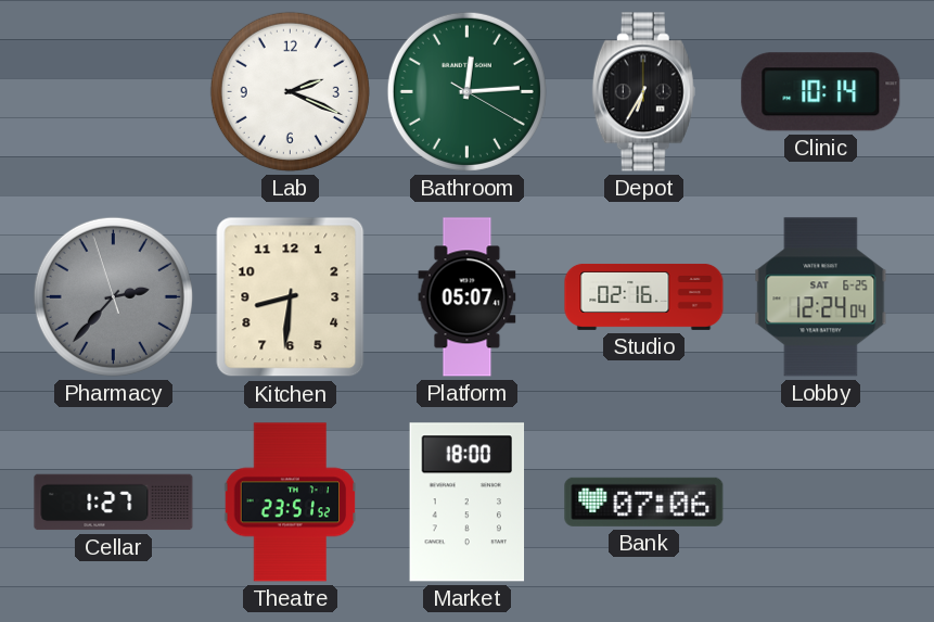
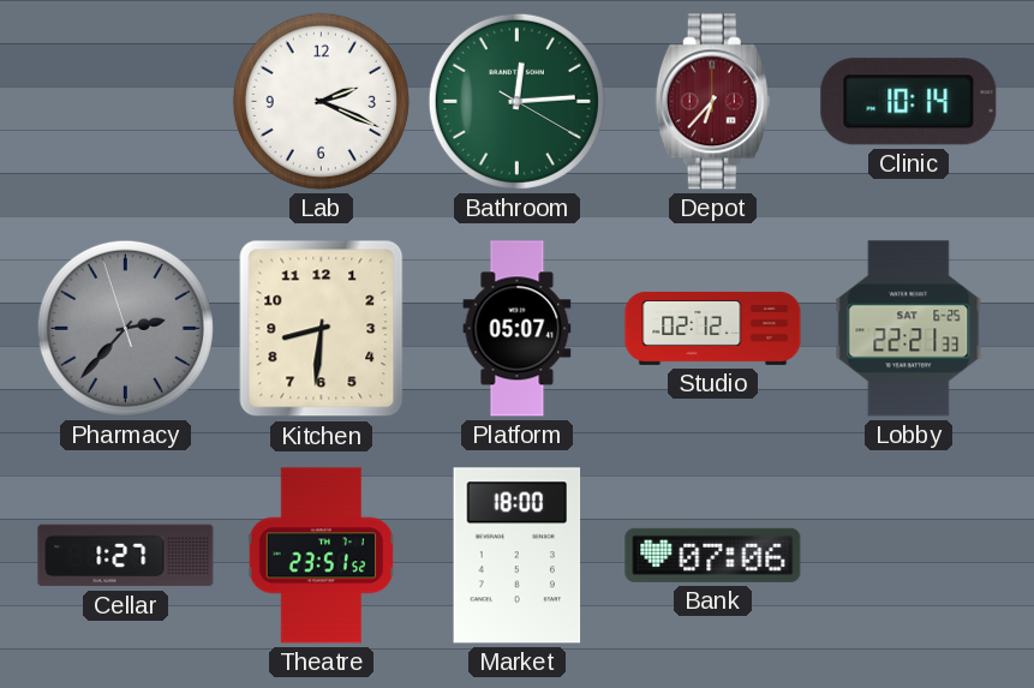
Depot: 6:35 -> 6:37 (712, 102)
Depot dial: black -> burgundy (712, 102)
Studio: 02:16 -> 02:12 (713, 328)
Lobby: 12:24 -> 22:21 (909, 329)
